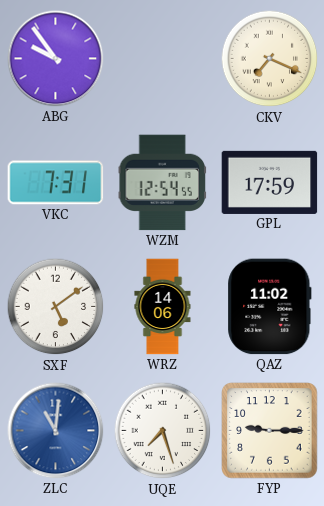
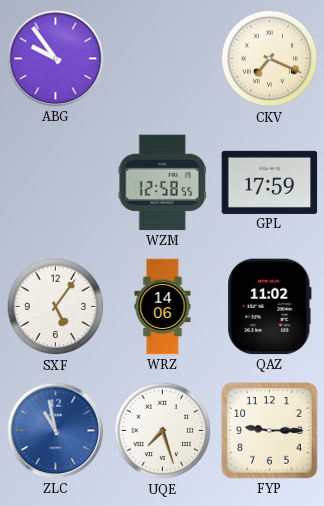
VKC: 7:31 -> none (56, 183)
WZM: 12:54 -> 12:58 (163, 183)
SXF: 5:09 -> 5:06 (56, 307)
ZLC: 11:01 -> 10:58 (56, 431)
